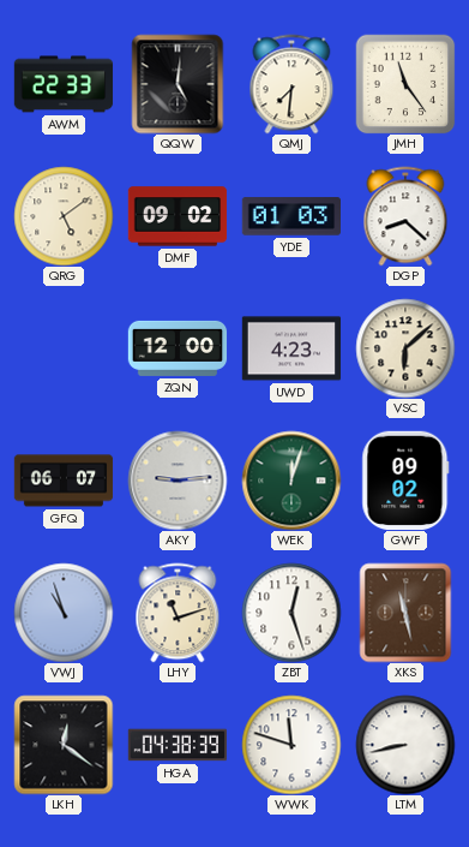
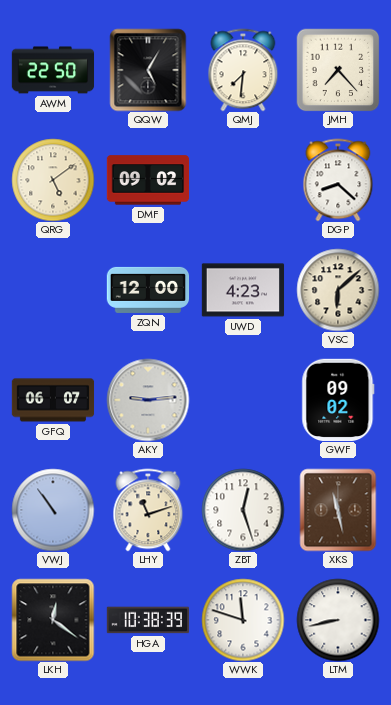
AWM: 22:33 -> 22:50 (53, 70)
QQW: 5:01 -> 5:05 (148, 70)
JMH: 11:24 -> 7:23 (338, 70)
YDE: 01:03 -> none (290, 216)
WEK: 12:03 -> none (291, 481)
VWJ: 10:57 -> 10:54 (53, 510)
HGA: 04:38 -> 10:38 (148, 620)
